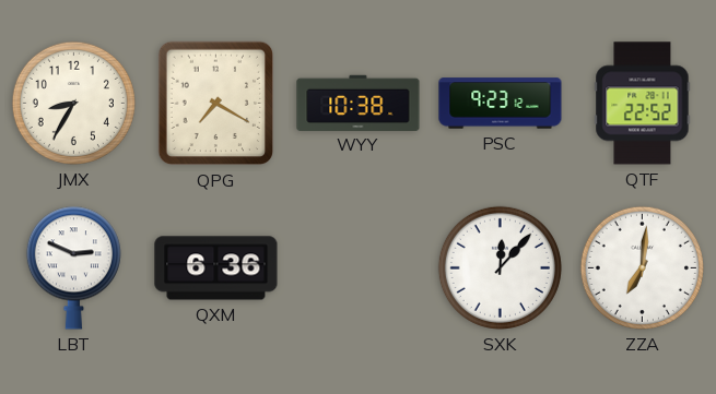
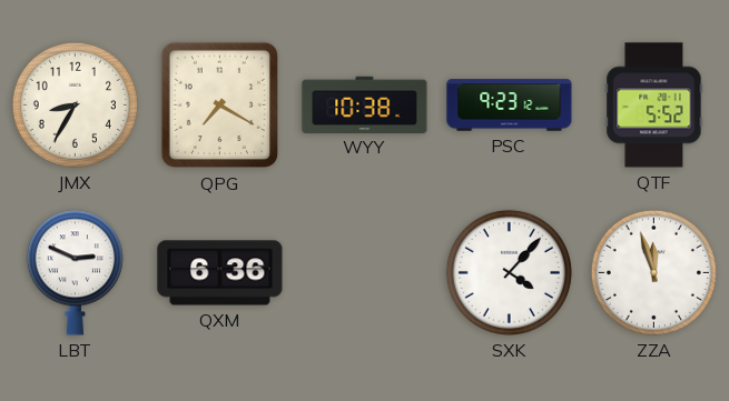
QTF: 22:52 -> 5:52 (654, 106)
SXK: 12:07 -> 4:07 (509, 272)
ZZA: 7:01 -> 11:57 (653, 272)
